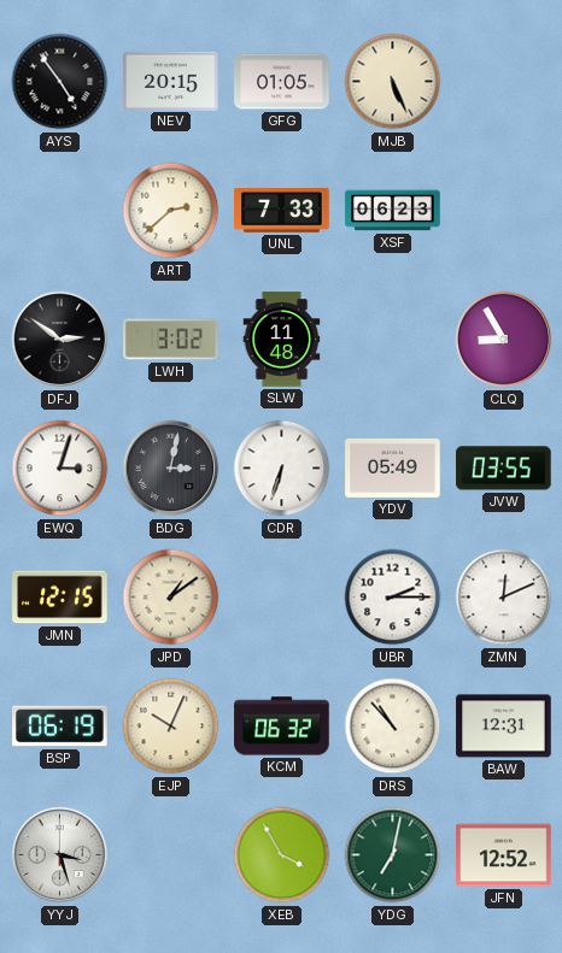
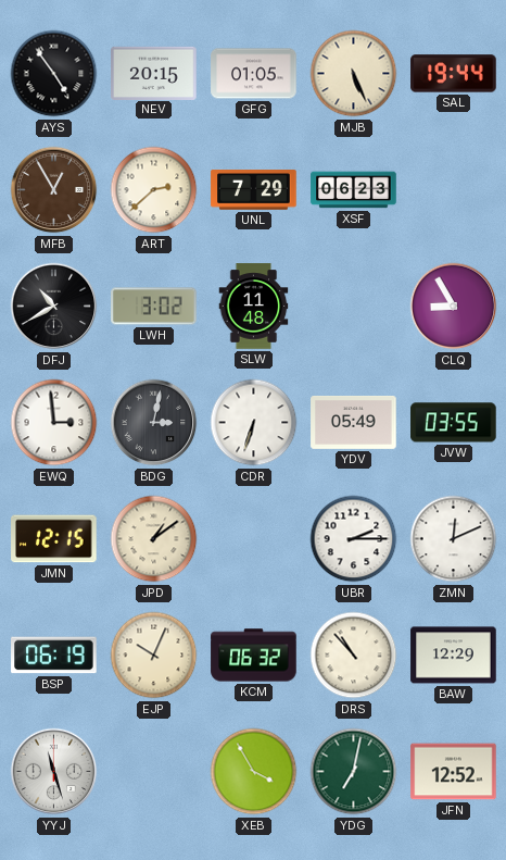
SAL: none -> 19:44 (454, 74)
MFB: none -> 12:55 (54, 190)
UNL: 7:33 -> 7:29 (254, 190)
DFJ: 2:51 -> 10:40 (54, 307)
EWQ: 3:03 -> 2:59 (54, 423)
BAW: 12:31 -> 12:29 (454, 656)
YYJ: 3:27 -> 11:27 (54, 772)
